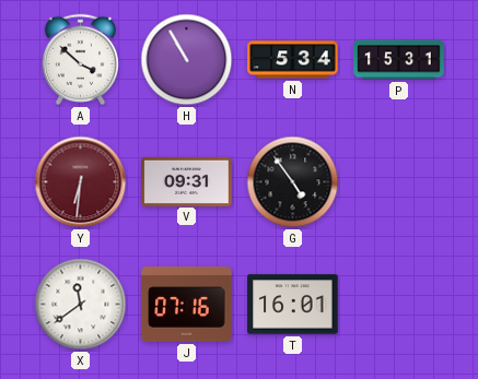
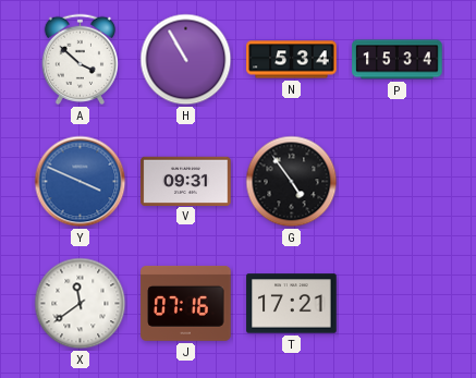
P: 15:31 -> 15:34 (398, 60)
Y: 6:31 -> 3:49 (81, 182)
Y dial: burgundy -> blue (81, 182)
T: 16:01 -> 17:21 (292, 304)
